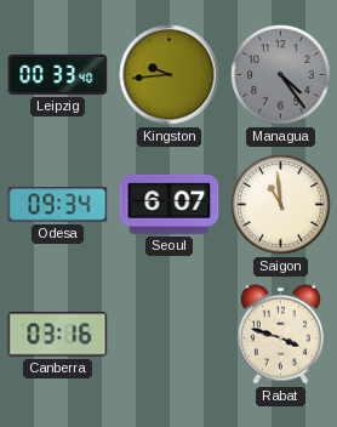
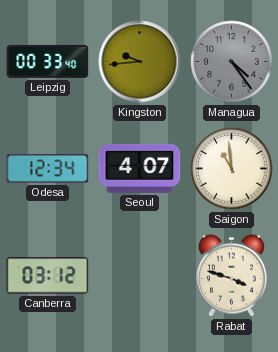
Odesa: 09:34 -> 12:34 (48, 169)
Seoul: 6:07 -> 4:07 (140, 168)
Canberra: 03:16 -> 03:12 (48, 276)
